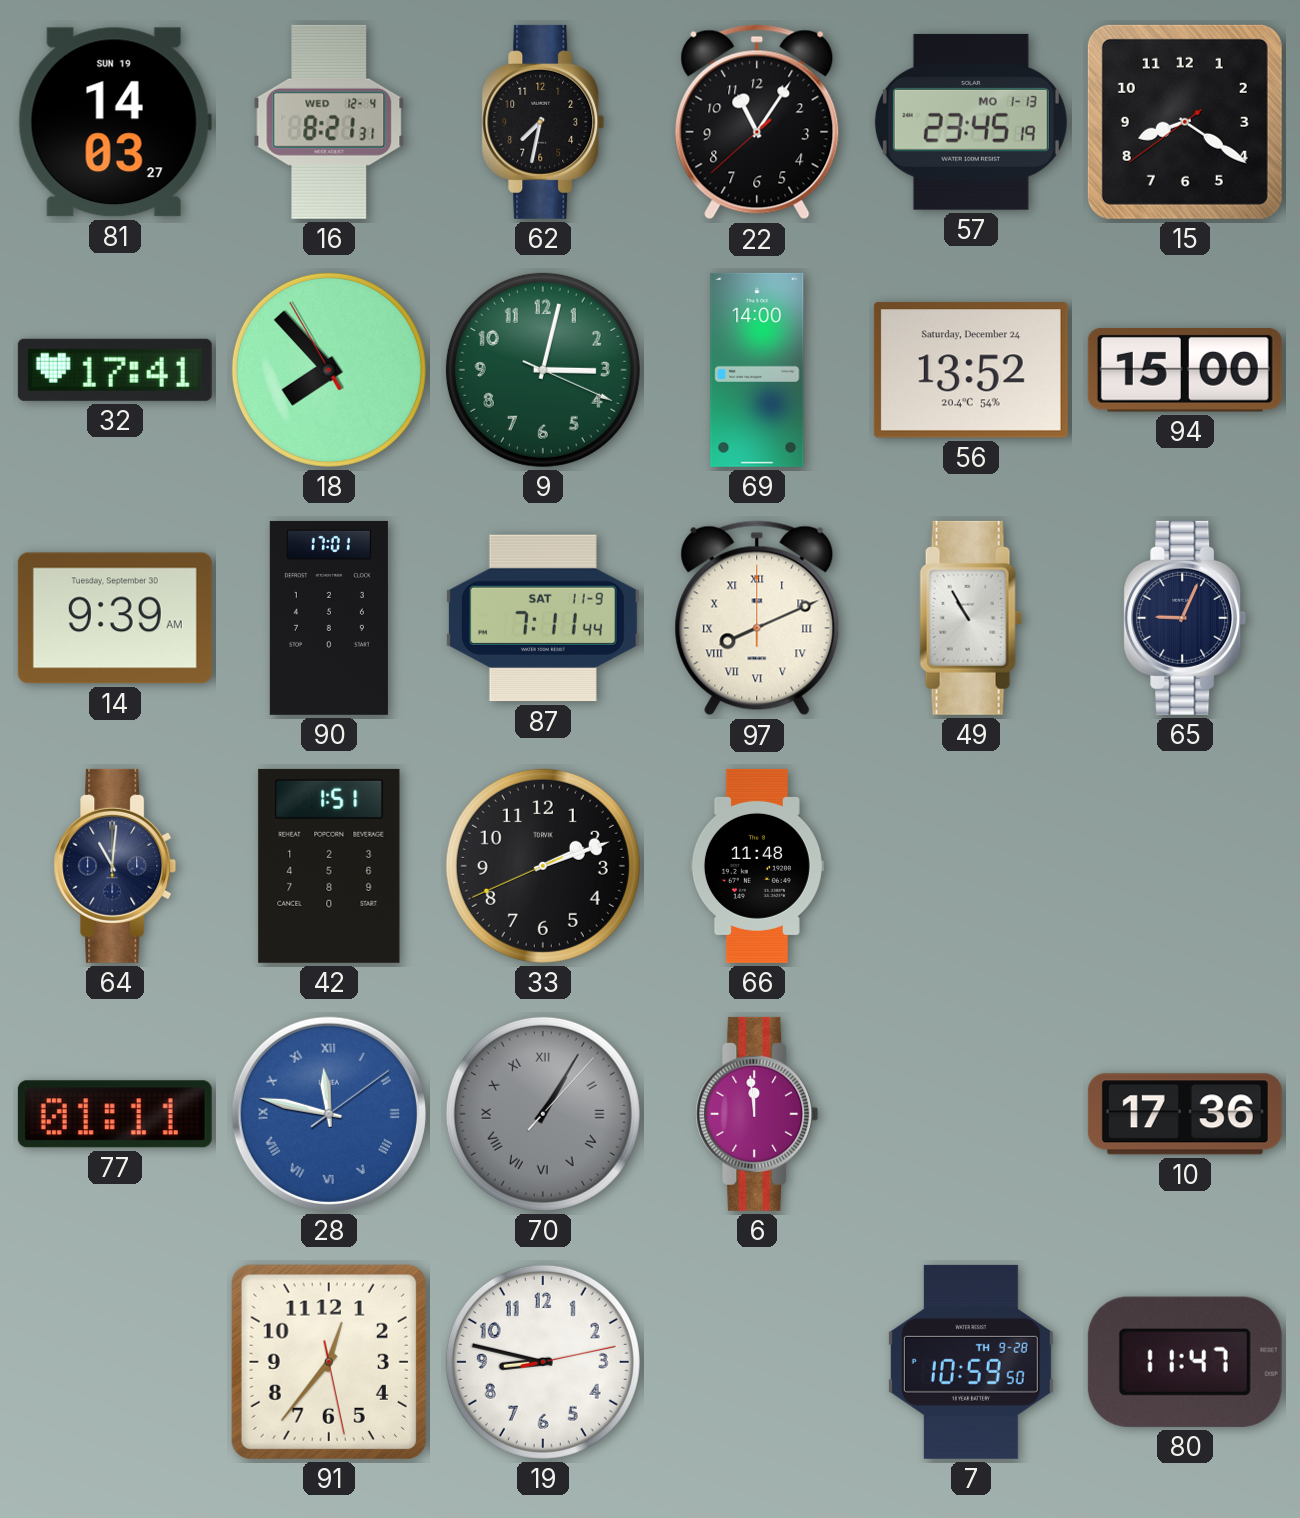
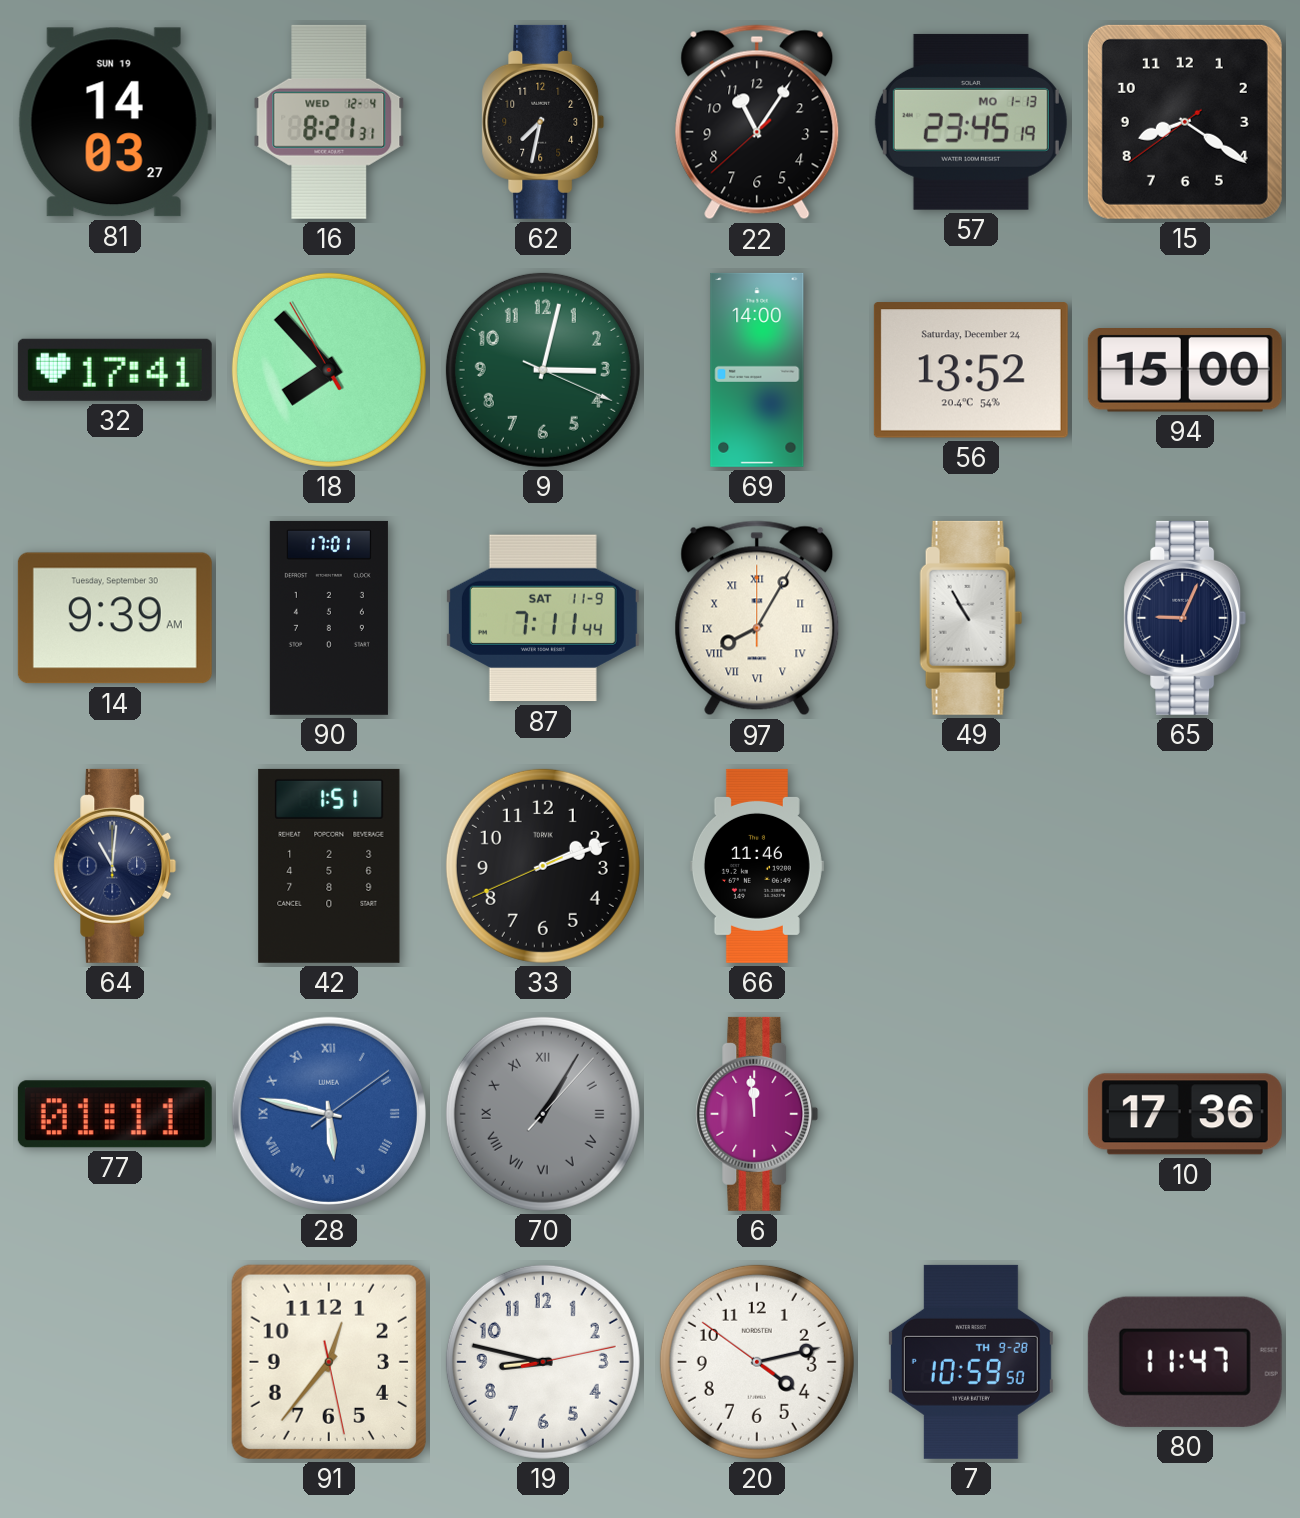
97: 8:11 -> 8:05 (757, 618)
66: 11:48 -> 11:46 (757, 866)
28: 11:47 -> 5:47 (329, 1114)
20: none -> 4:12 (757, 1362)
